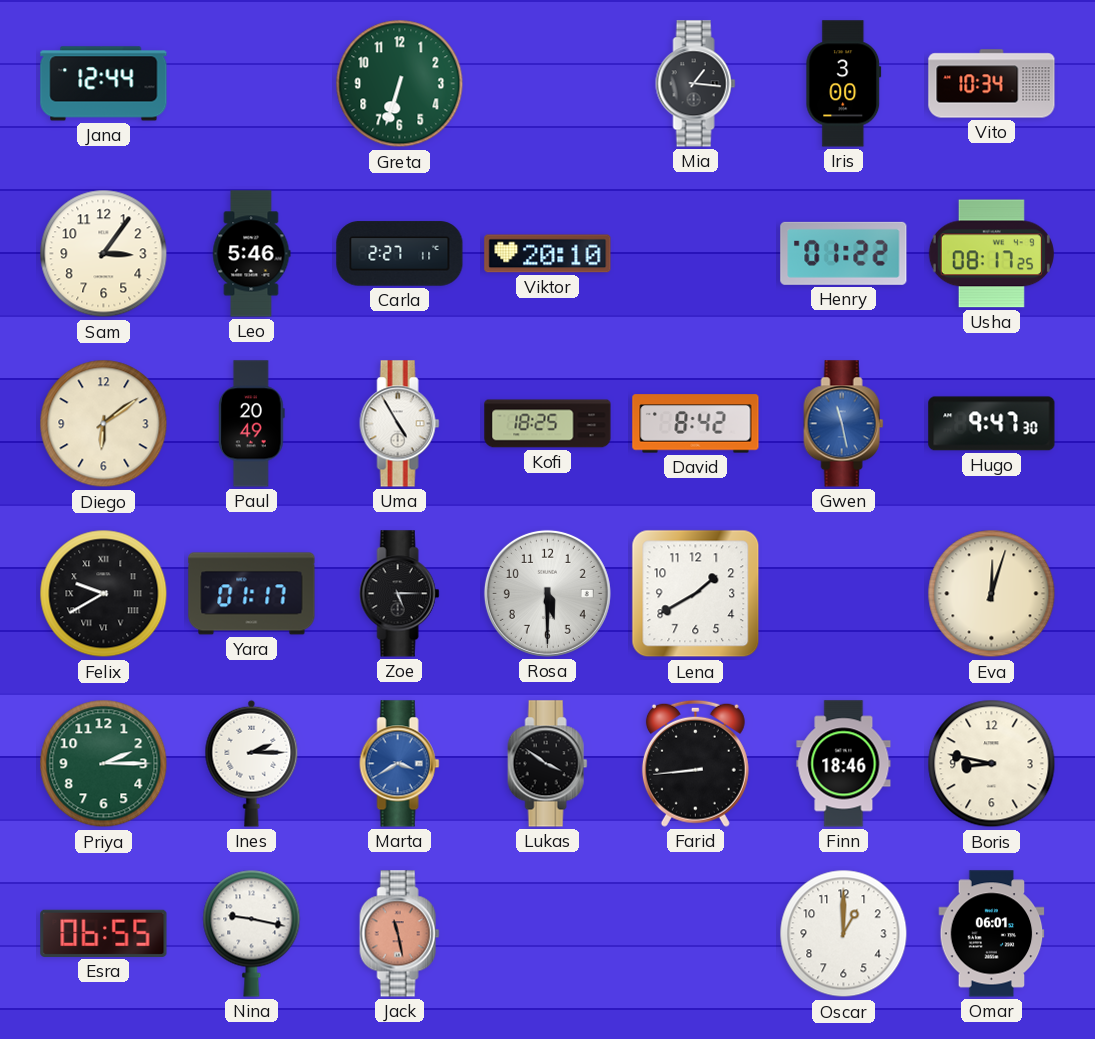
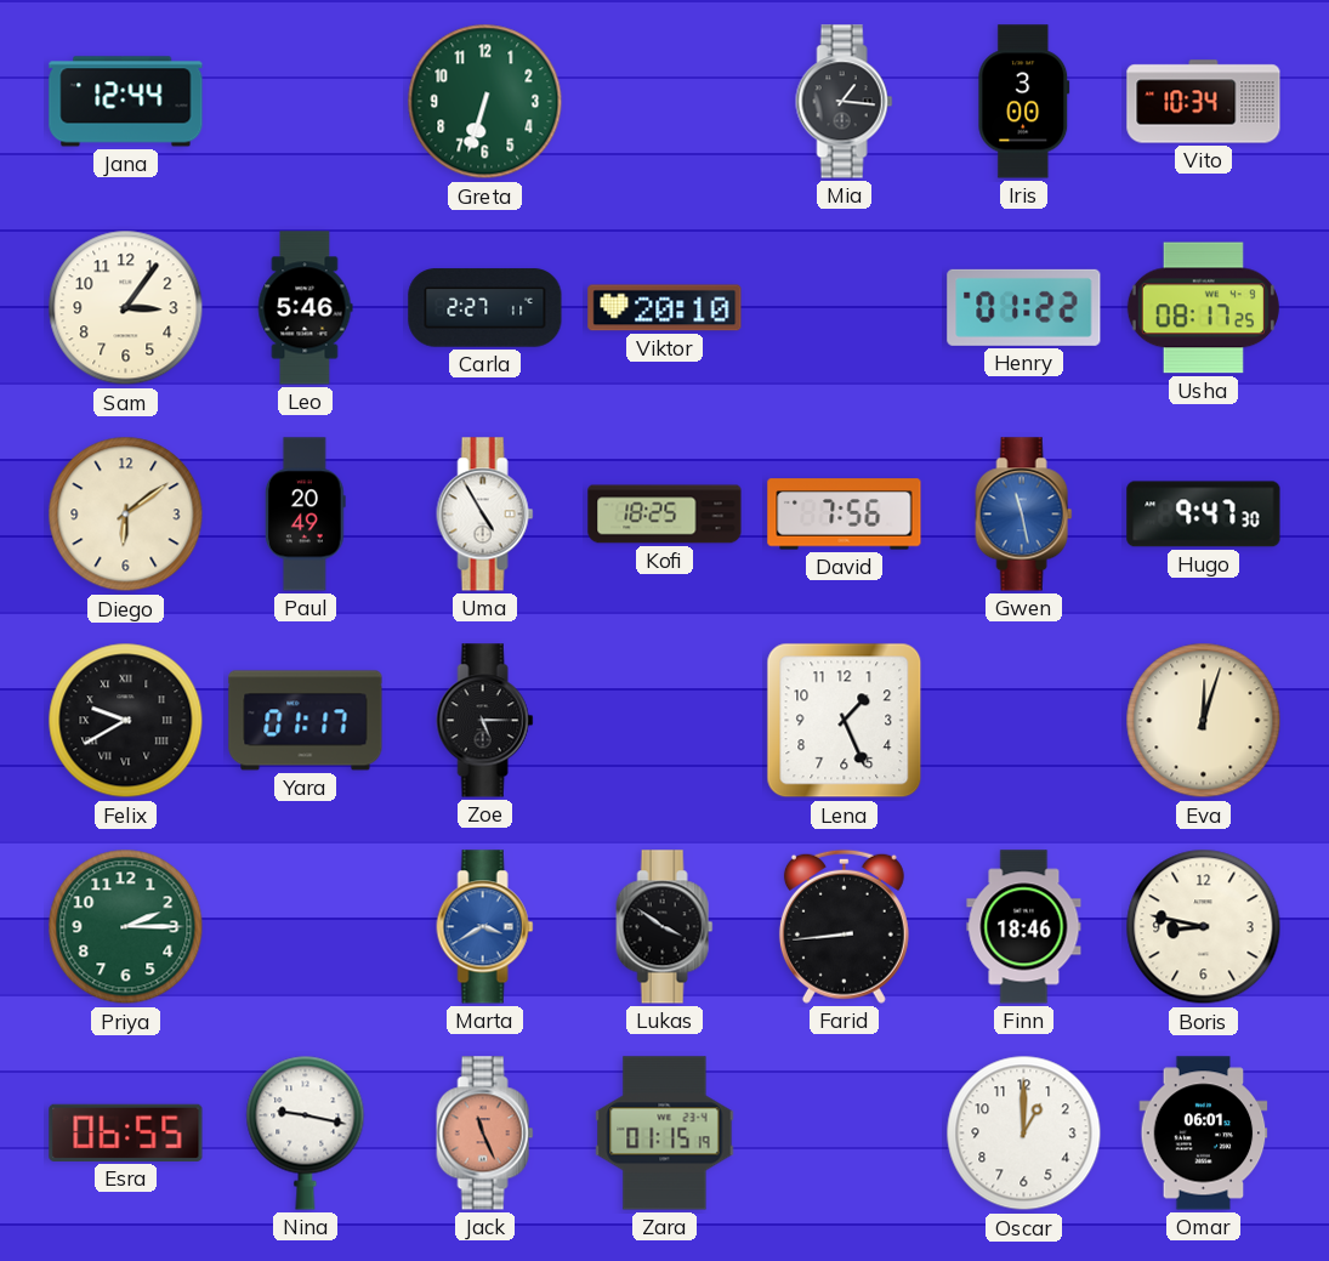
David: 8:42 -> 7:56 (845, 515)
Rosa: 5:30 -> none (547, 593)
Lena: 1:40 -> 1:26 (845, 721)
Ines: 2:15 -> none (252, 763)
Jack: 11:28 -> 11:26 (485, 1134)
Zara: none -> 01:15 (665, 1134)
